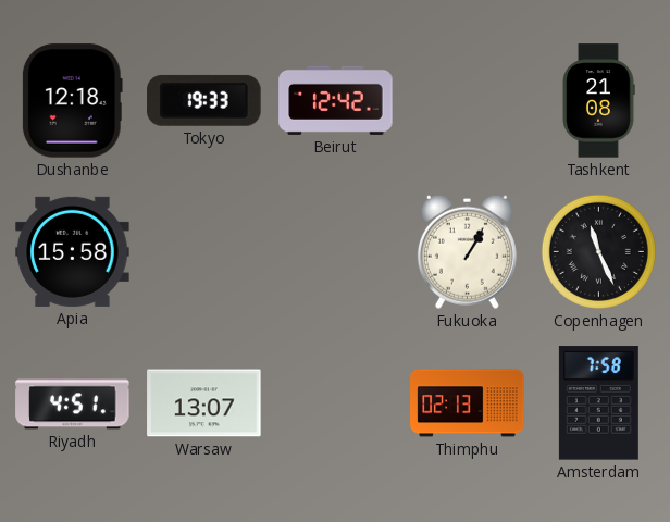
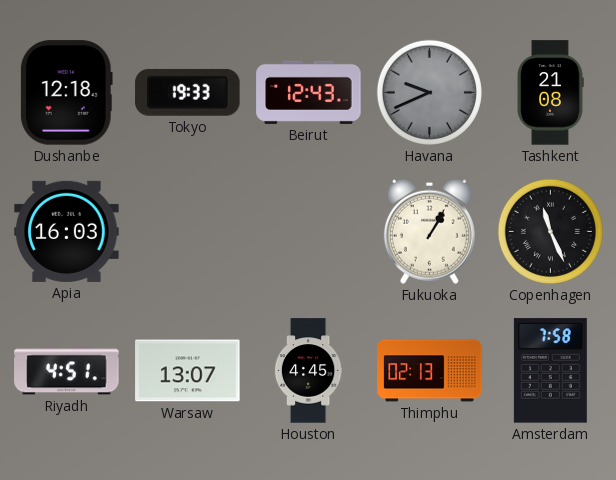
Beirut: 12:42 -> 12:43 (309, 92)
Havana: none -> 9:41 (429, 92)
Apia: 15:58 -> 16:03 (67, 231)
Houston: none -> 4:45 (308, 371)
